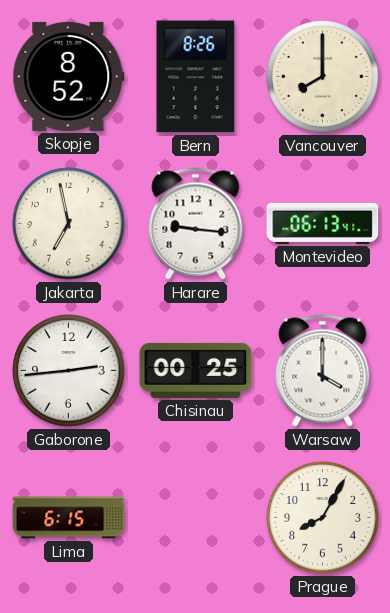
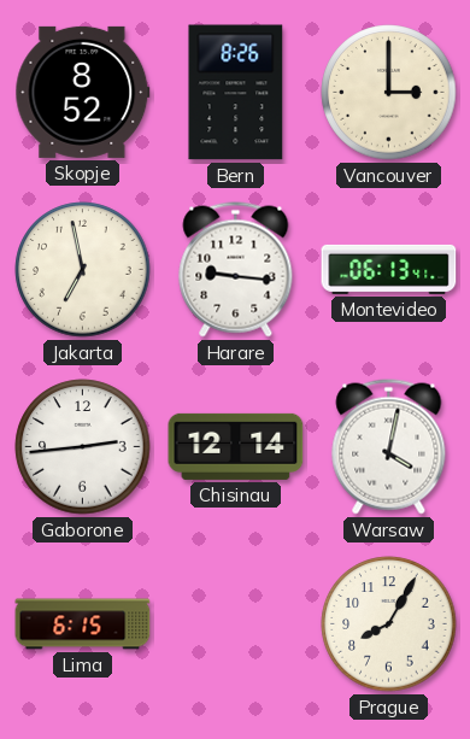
Vancouver: 8:00 -> 3:00 (389, 93)
Chisinau: 00:25 -> 12:14 (236, 446)
Warsaw: 4:00 -> 4:02 (389, 447)
